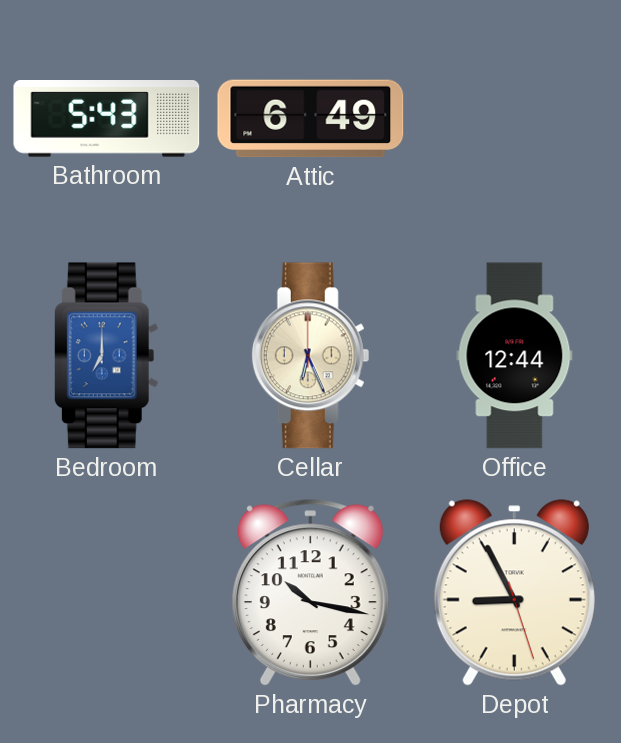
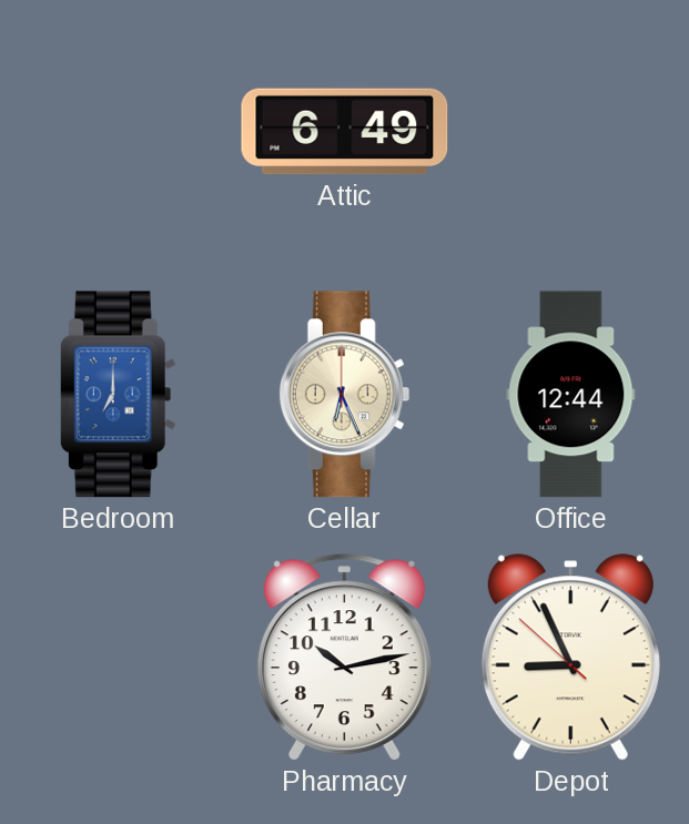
Bathroom: 5:43 -> none (107, 119)
Pharmacy: 10:17 -> 10:13 (344, 658)
Depot: 8:55:27 -> 8:55:52 (570, 658)
